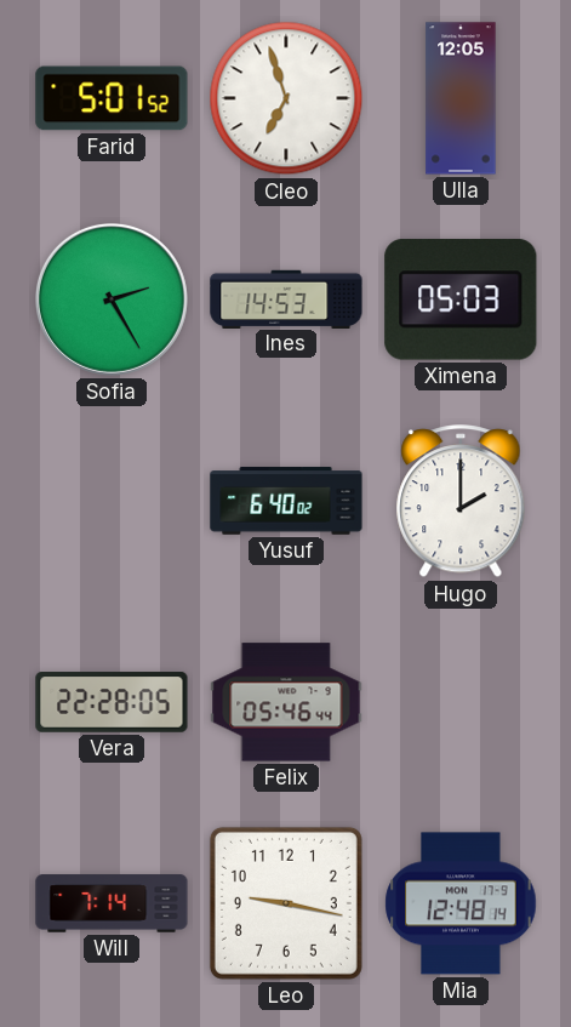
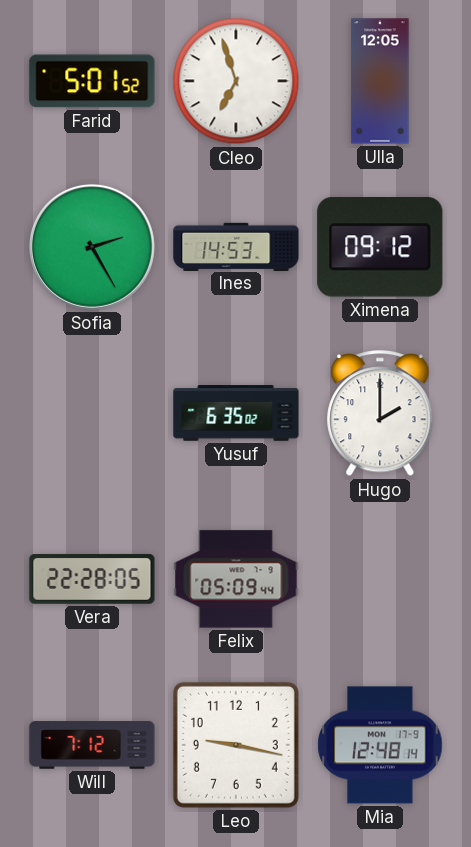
Ximena: 05:03 -> 09:12 (380, 247)
Yusuf: 6:40 -> 6:35 (236, 413)
Felix: 05:46 -> 05:09 (236, 579)
Will: 7:14 -> 7:12 (92, 745)
